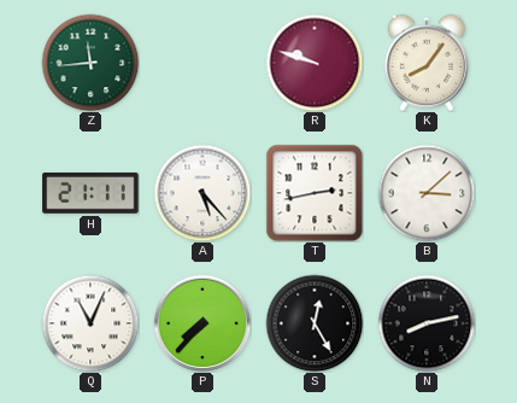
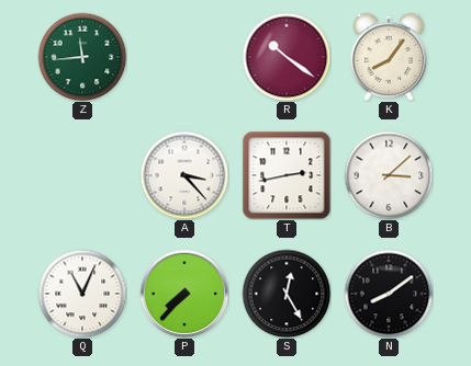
R: 9:48 -> 10:21 (287, 57)
H: 21:11 -> none (90, 193)
A: 5:23 -> 3:23 (184, 175)
N: 8:13 -> 8:09 (389, 294)
